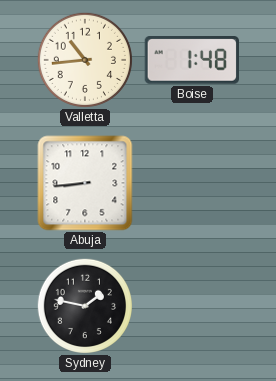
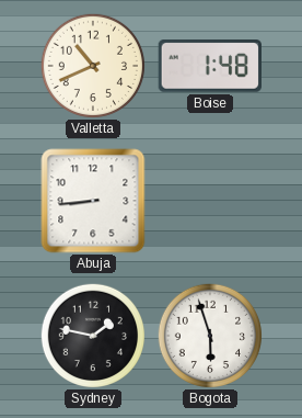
Valletta: 10:44 -> 10:41 (92, 65)
Bogota: none -> 5:57 (209, 335)
